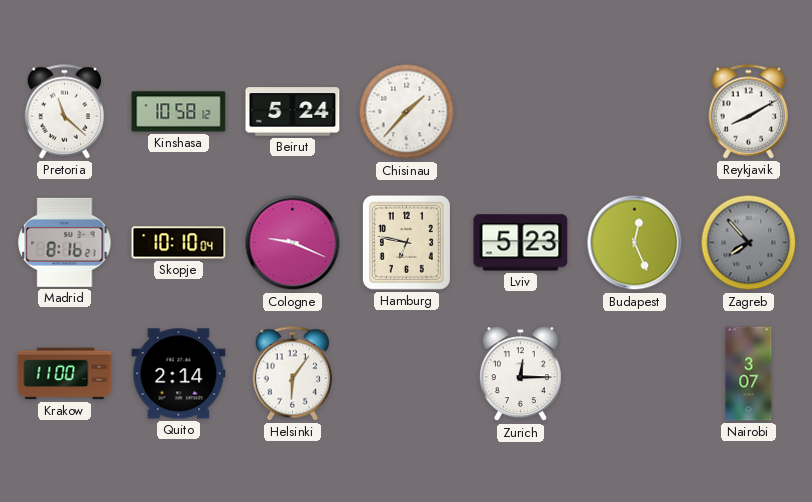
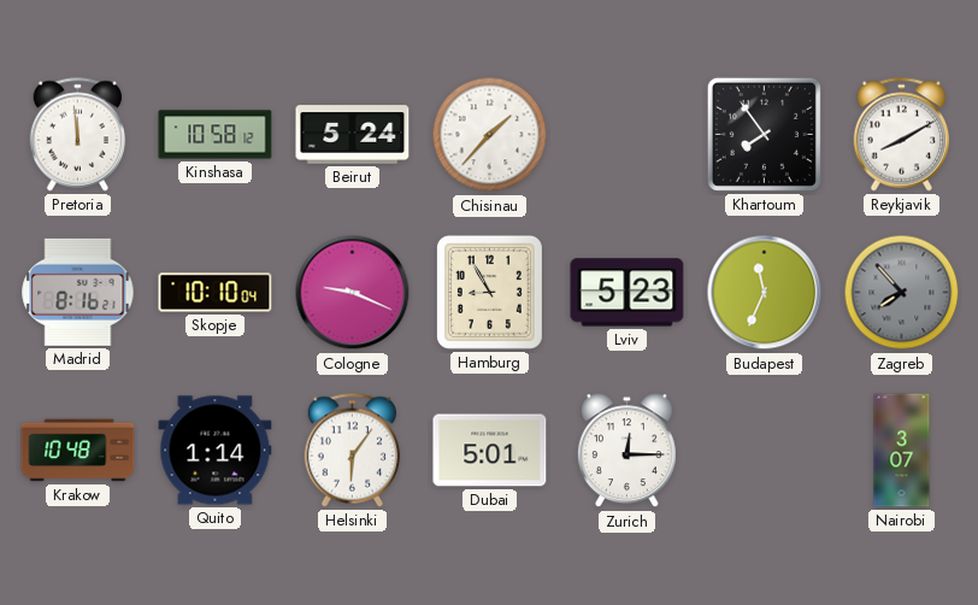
Pretoria: 11:22 -> 11:59 (78, 135)
Khartoum: none -> 7:54 (764, 134)
Hamburg: 6:47 -> 8:55 (489, 292)
Budapest: 12:26 -> 11:34 (765, 293)
Krakow: 11:00 -> 10:48 (78, 451)
Quito: 2:14 -> 1:14 (216, 451)
Dubai: none -> 5:01 (490, 451)
